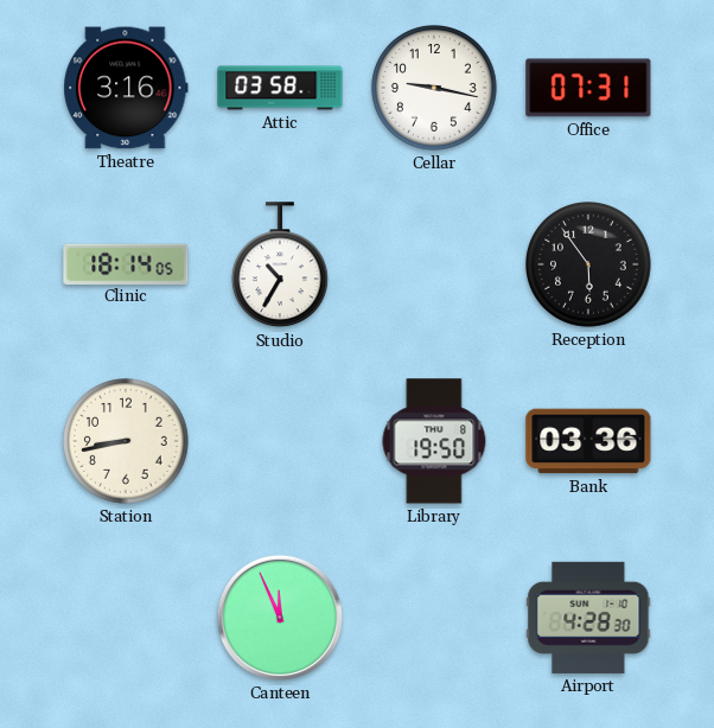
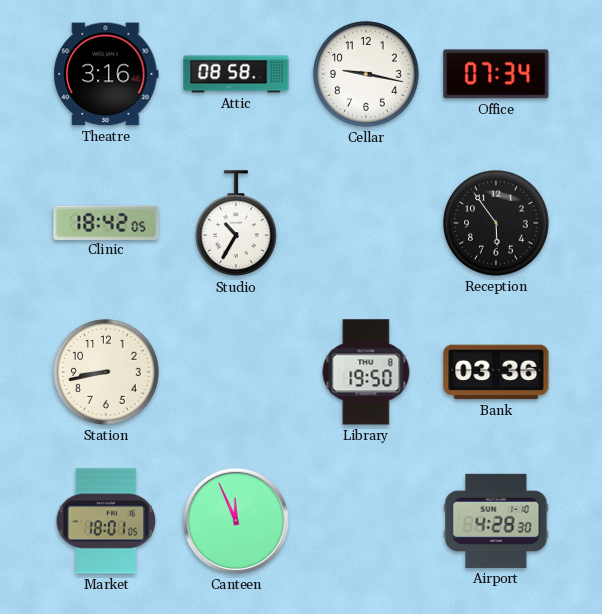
Attic: 03:58 -> 08:58 (236, 74)
Office: 07:31 -> 07:34 (496, 74)
Clinic: 18:14 -> 18:42 (106, 222)
Market: none -> 18:01 (106, 521)
